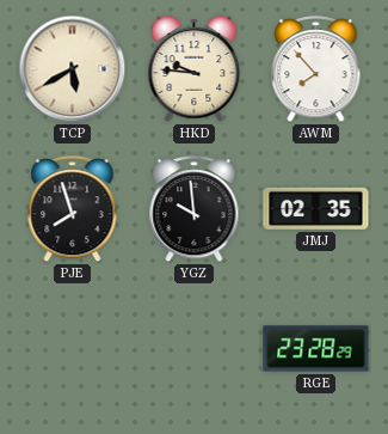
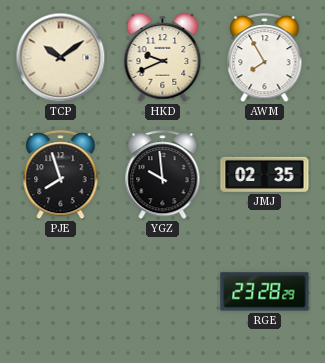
TCP: 5:40 -> 10:09 (61, 58)
HKD: 9:46 -> 9:41 (163, 58)
AWM: 7:53 -> 7:55 (265, 58)
